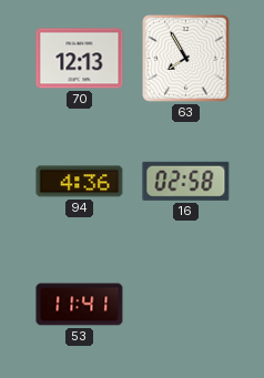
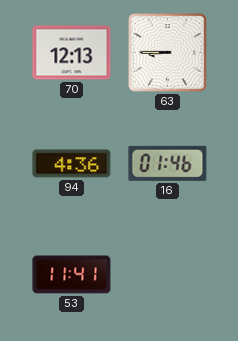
63: 7:55 -> 8:45 (168, 53)
16: 02:58 -> 01:46 (168, 163)
